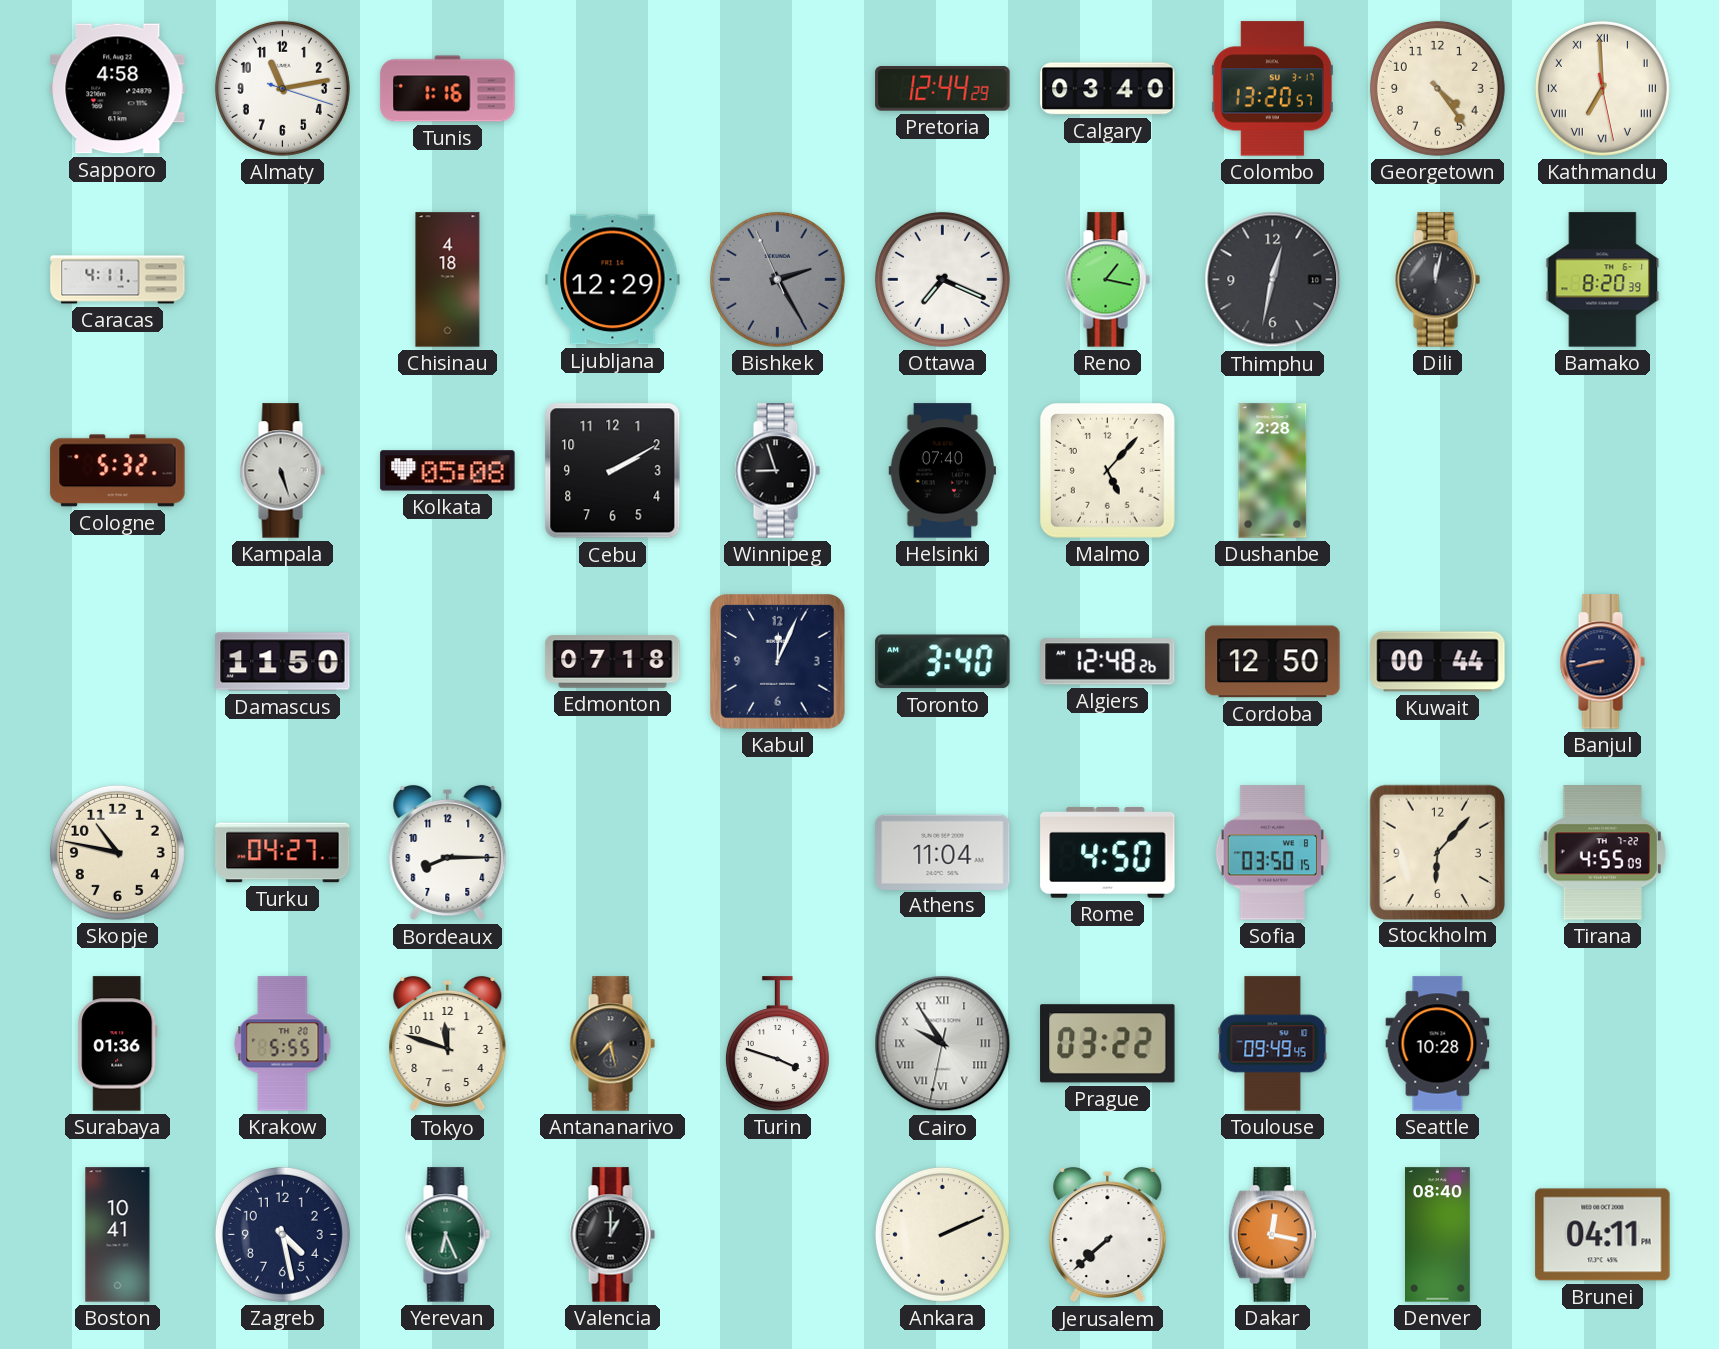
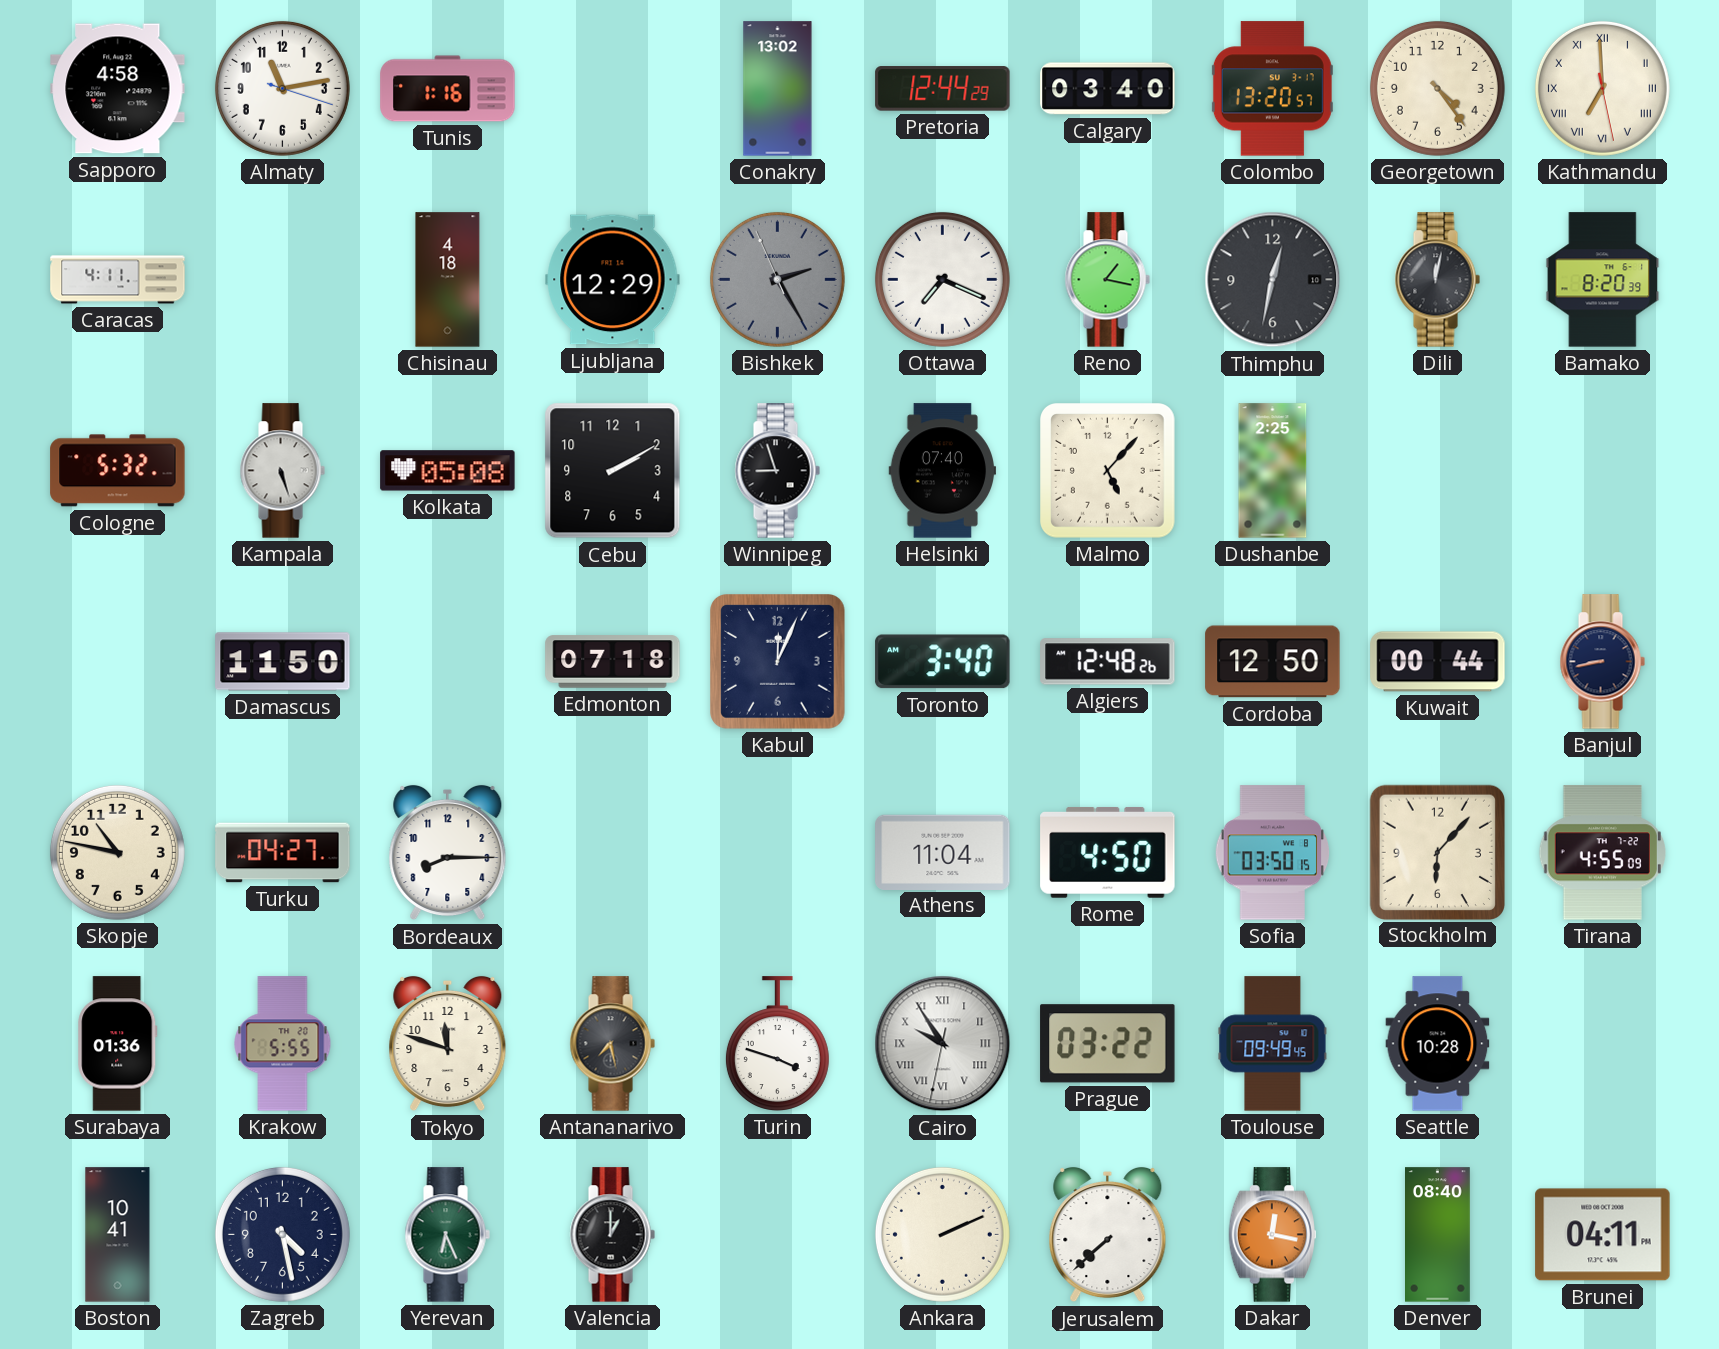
Conakry: none -> 13:02 (778, 89)
Dushanbe: 2:28 -> 2:25 (1273, 471)
